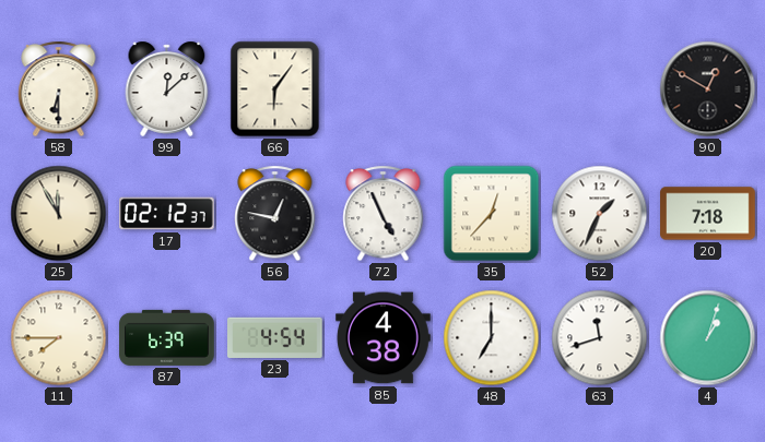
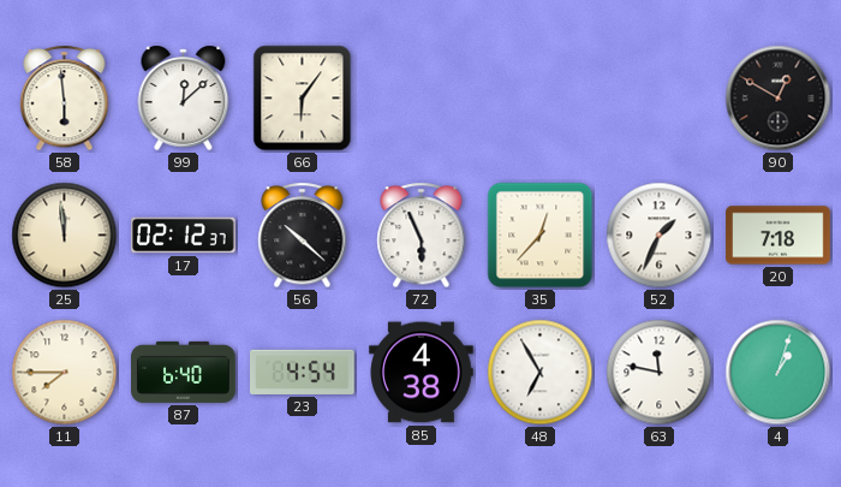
58: 6:30 -> 5:59 (65, 99)
25: 11:55 -> 11:59 (65, 236)
56: 12:47 -> 10:22 (303, 236)
72: 4:56 -> 5:56 (422, 236)
87: 6:39 -> 6:40 (184, 372)
48: 7:00 -> 6:55 (541, 373)
63: 11:42 -> 11:47 (660, 373)
